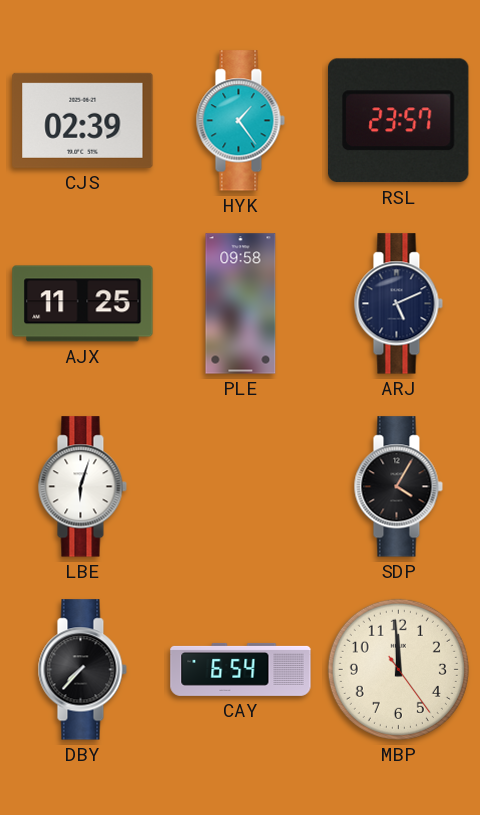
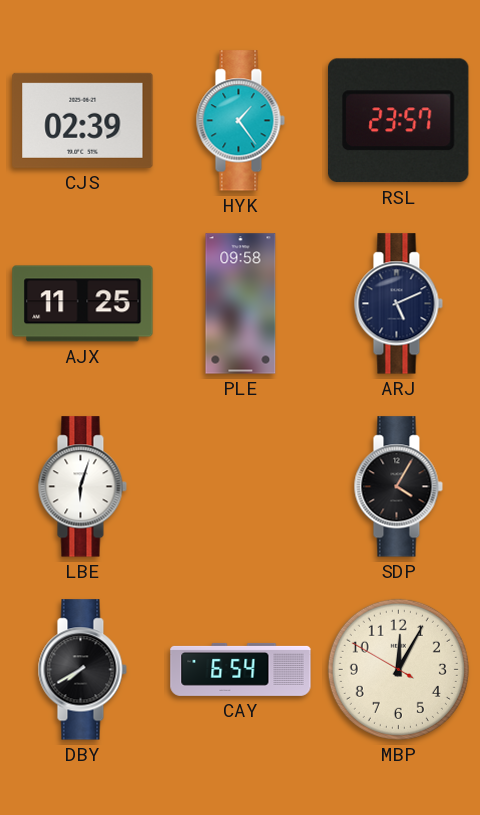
DBY: 7:37 -> 7:40 (82, 670)
MBP: 11:59 -> 12:04 (398, 669)
